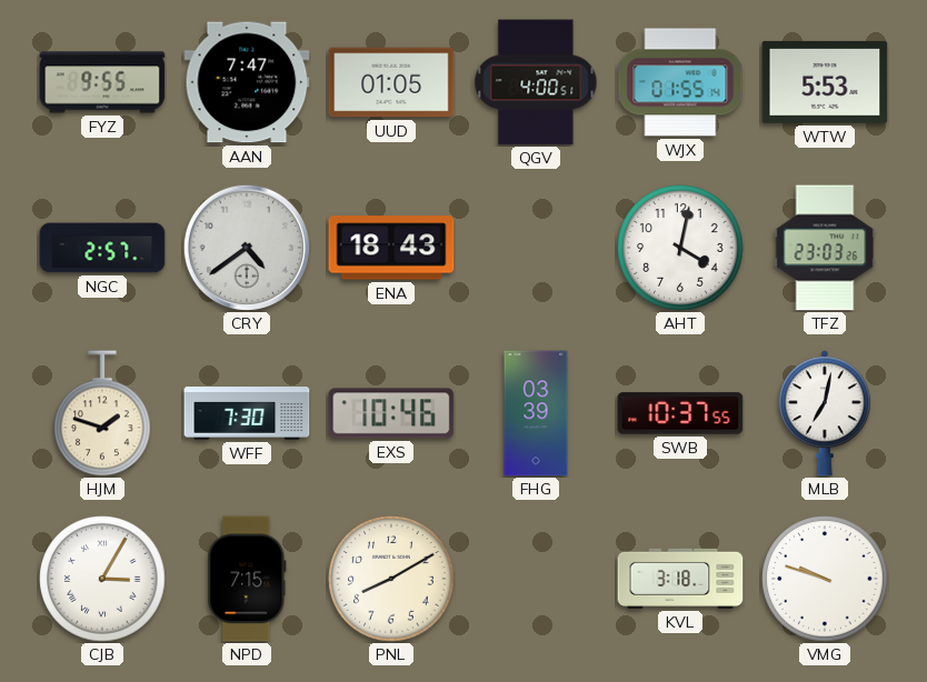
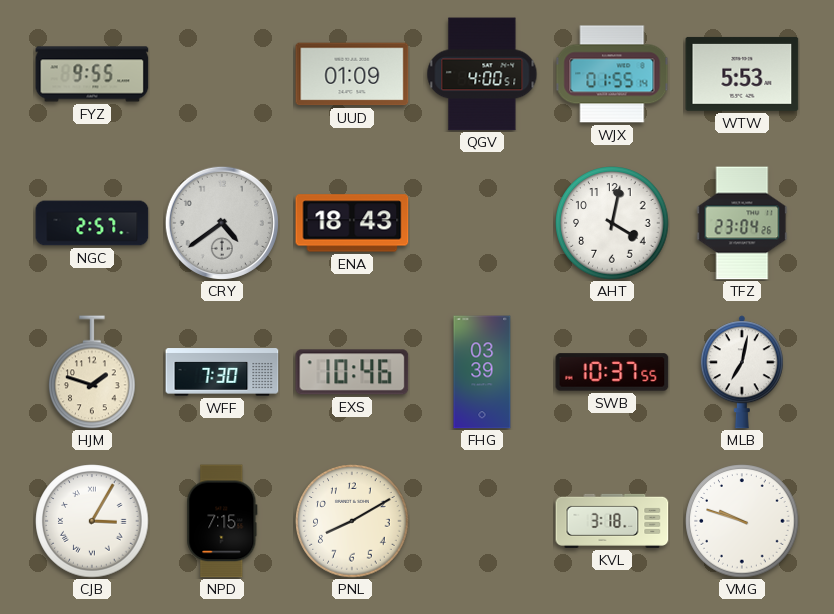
AAN: 7:47 -> none (247, 82)
UUD: 01:05 -> 01:09 (352, 74)
TFZ: 23:03 -> 23:04 (742, 223)
